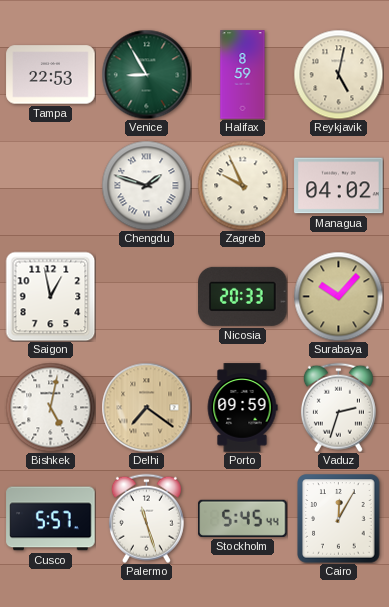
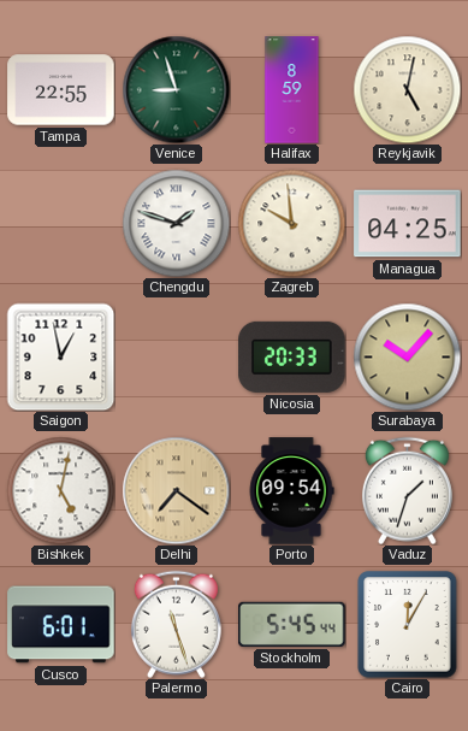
Tampa: 22:53 -> 22:55 (61, 90)
Venice: 8:55 -> 8:57 (176, 89)
Zagreb: 9:56 -> 9:59 (291, 223)
Managua: 04:02 -> 04:25 (408, 224)
Porto: 09:59 -> 09:54 (291, 491)
Vaduz: 2:33 -> 1:33 (407, 490)
Cusco: 5:57 -> 6:01 (61, 625)
